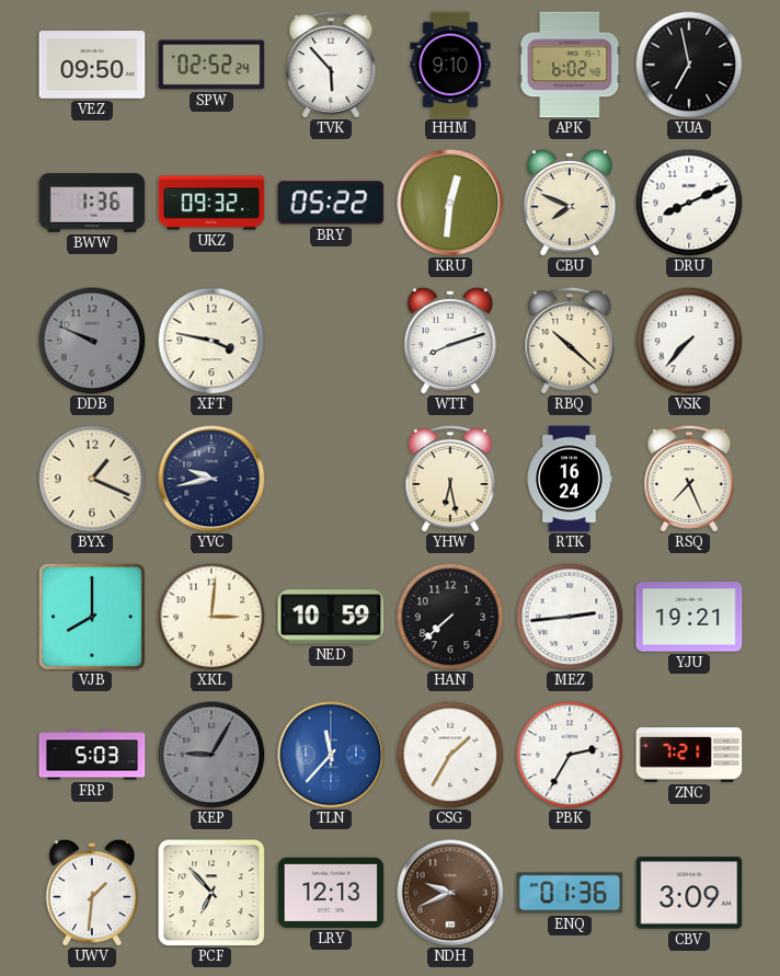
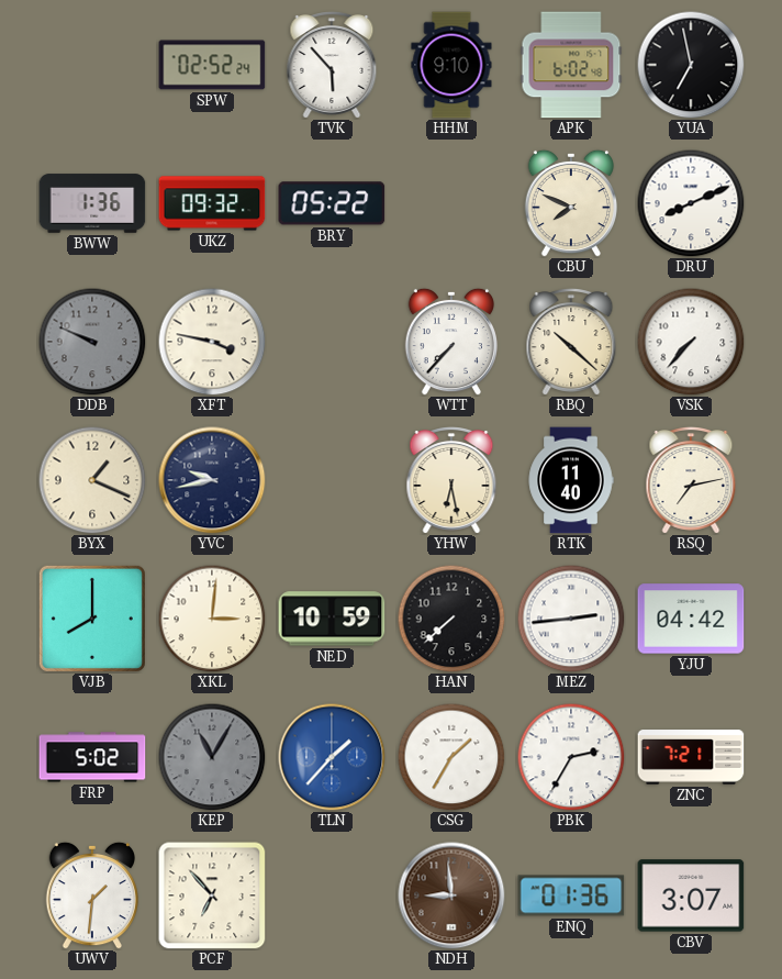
VEZ: 09:50 -> none (92, 65)
KRU: 12:31 -> none (450, 203)
WTT: 8:12 -> 7:37 (450, 342)
RTK: 16:24 -> 11:40 (571, 480)
RSQ: 7:26 -> 7:13 (691, 481)
YJU: 19:21 -> 04:42 (691, 619)
FRP: 5:03 -> 5:02 (92, 757)
KEP: 9:05 -> 11:05 (212, 757)
TLN: 11:37 -> 1:37 (332, 757)
LRY: 12:13 -> none (331, 893)
NDH: 9:41 -> 8:59 (451, 895)
CBV: 3:09 -> 3:07 (691, 895)
